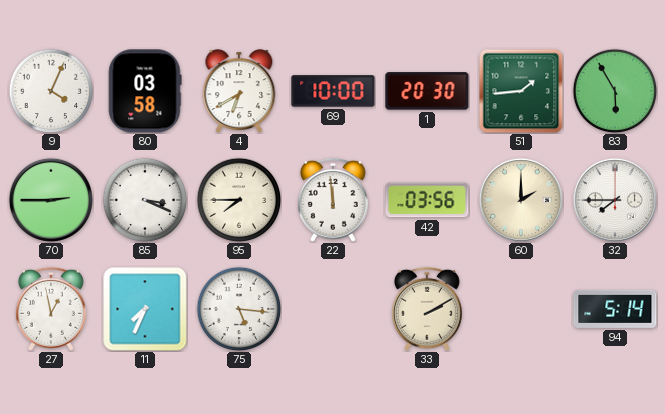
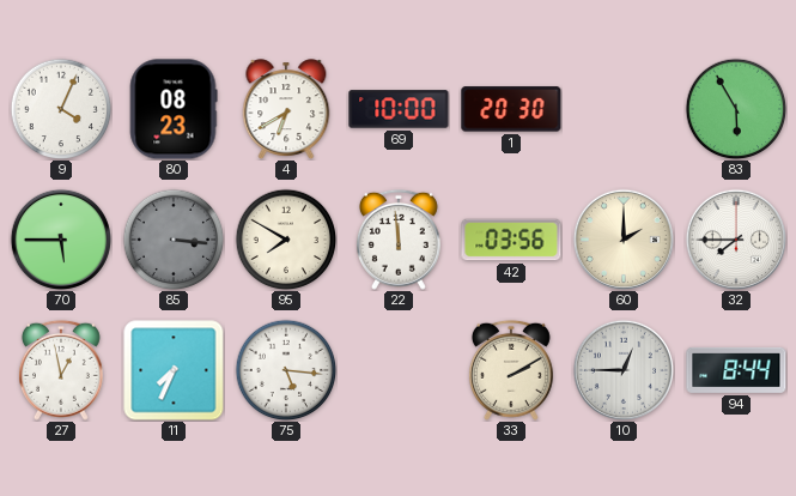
80: 03:58 -> 08:23 (174, 109)
51: 1:44 -> none (521, 91)
70: 2:45 -> 5:45 (61, 240)
85: 3:19 -> 3:16 (174, 240)
85 dial: white -> grey (174, 240)
95: 7:45 -> 7:50 (286, 240)
10: none -> 12:45 (624, 370)
94: 5:14 -> 8:44 (736, 370)
